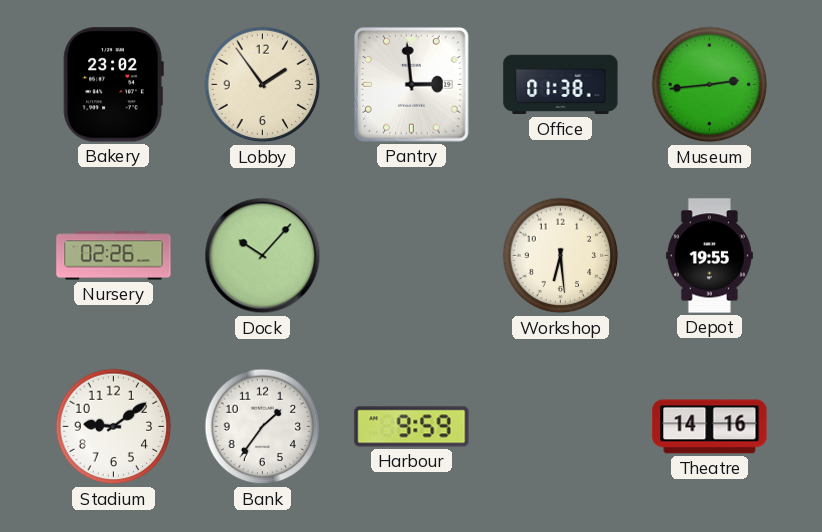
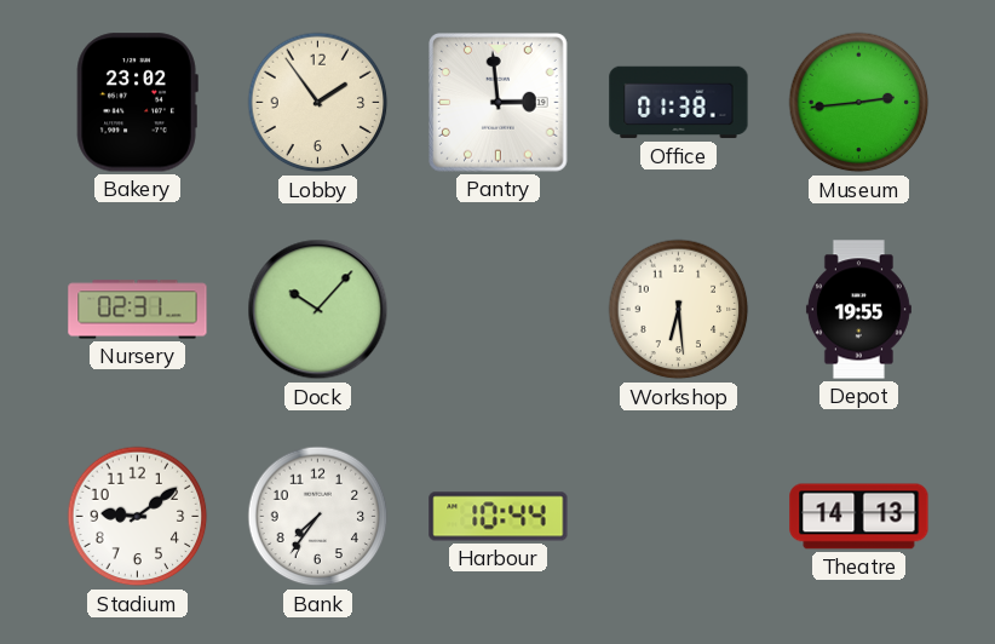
Nursery: 02:26 -> 02:31 (138, 310)
Bank: 1:36 -> 7:36 (318, 517)
Harbour: 9:59 -> 10:44 (499, 517)
Theatre: 14:16 -> 14:13 (859, 517)
